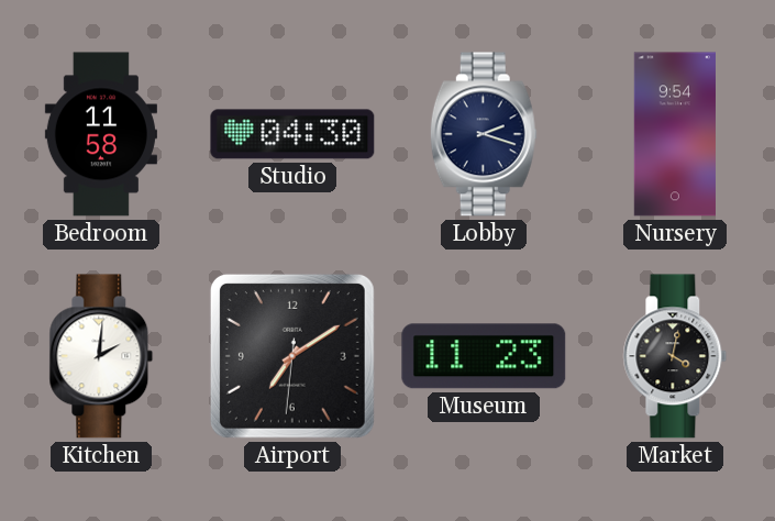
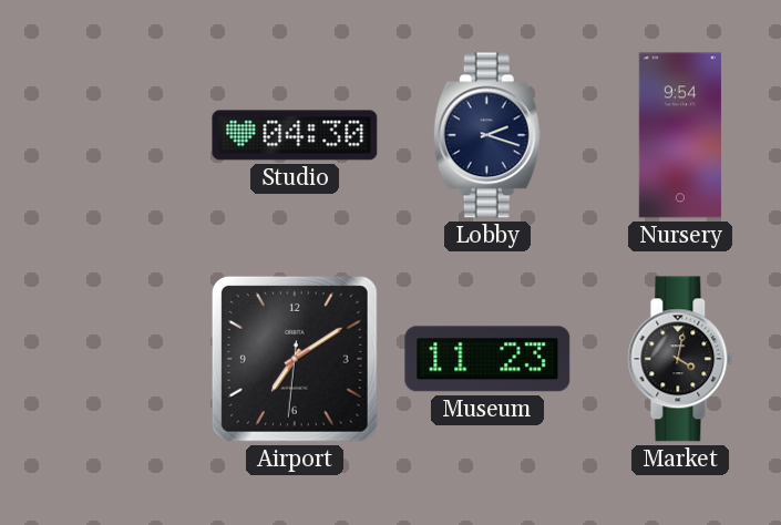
Bedroom: 11:58 -> none (101, 134)
Kitchen: 2:01 -> none (101, 356)
